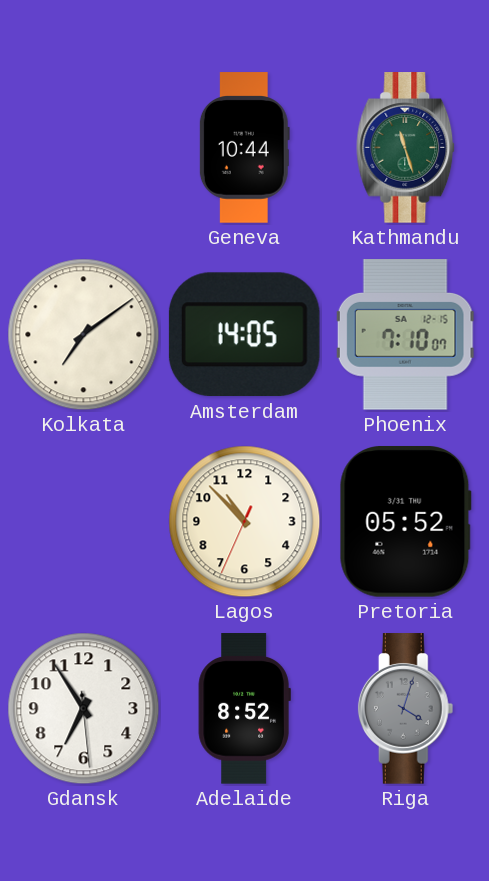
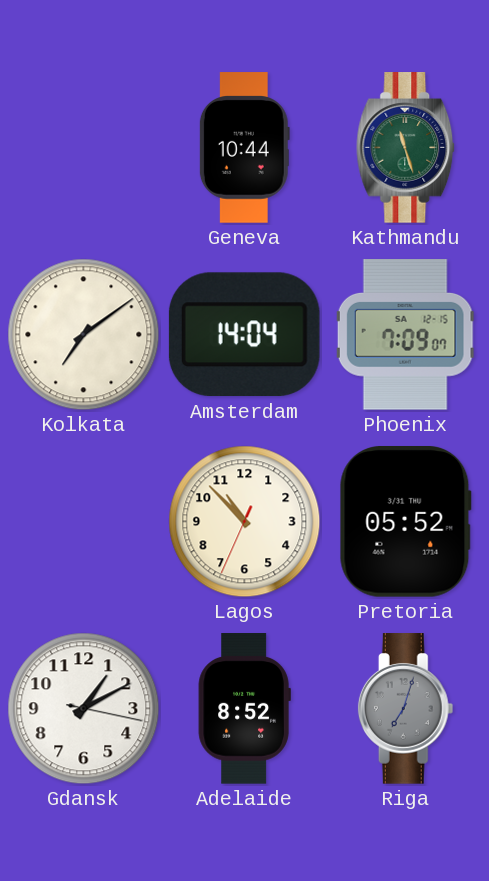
Amsterdam: 14:05 -> 14:04 (244, 335)
Phoenix: 7:10 -> 7:09 (406, 335)
Gdansk: 6:54 -> 1:10 (84, 709)
Riga: 4:03 -> 7:03 (406, 709)
